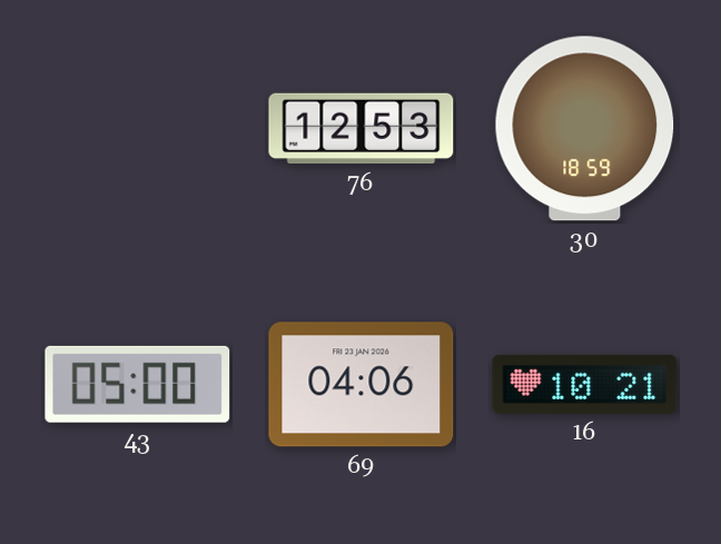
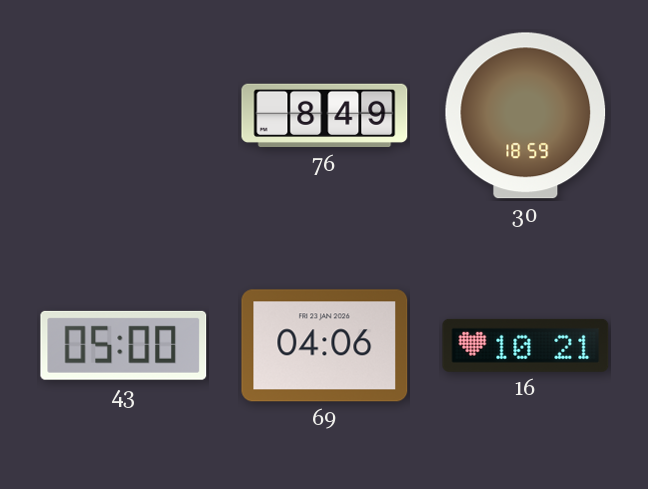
76: 12:53 -> 8:49 (325, 116)
